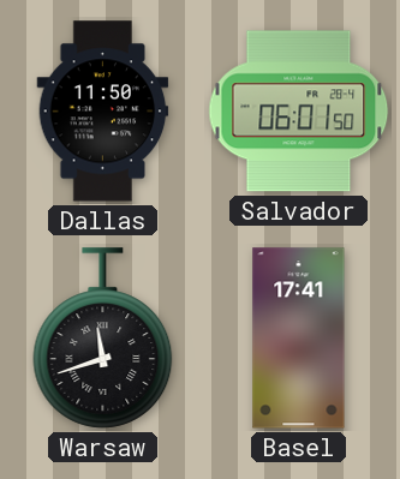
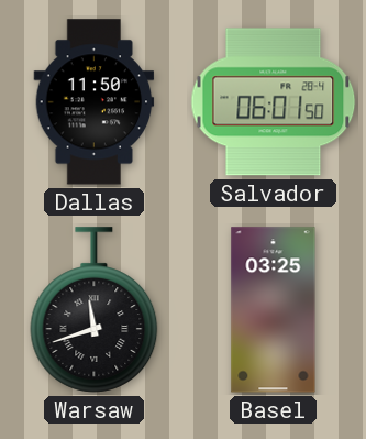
Basel: 17:41 -> 03:25 (274, 310)
